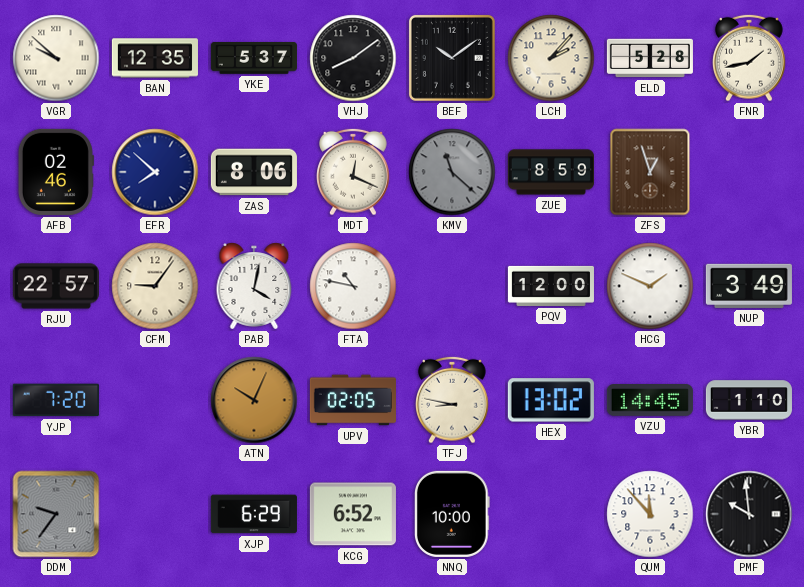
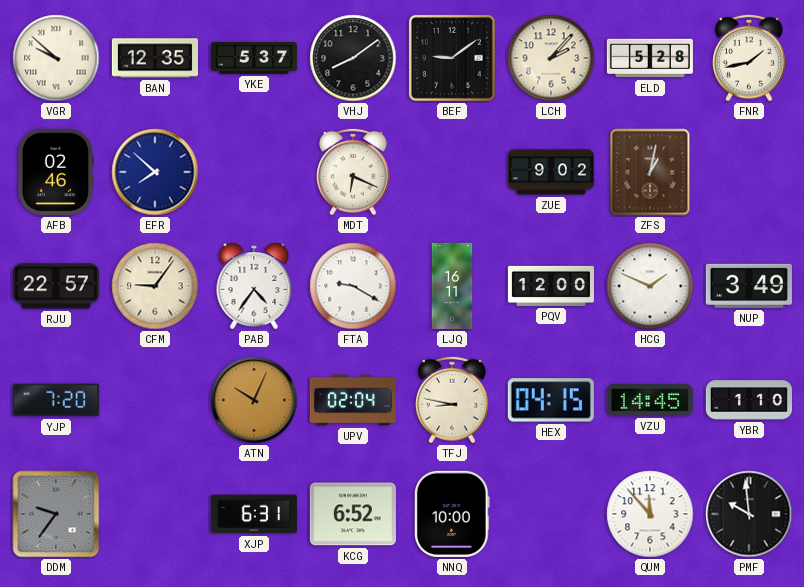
BEF: 10:09 -> 9:09 (452, 58)
ZAS: 8:06 -> none (254, 172)
MDT: 12:19 -> 6:19 (354, 172)
KMV: 11:22 -> none (452, 172)
ZUE: 8:59 -> 9:02 (551, 172)
ZFS: 12:57 -> 1:02 (650, 172)
PAB: 4:02 -> 4:36 (254, 286)
FTA: 10:47 -> 9:20 (353, 286)
LJQ: none -> 16:11 (452, 286)
UPV: 02:05 -> 02:04 (353, 400)
HEX: 13:02 -> 04:15 (551, 400)
XJP: 6:29 -> 6:31 (254, 514)
